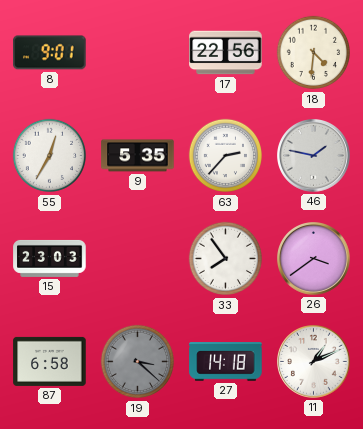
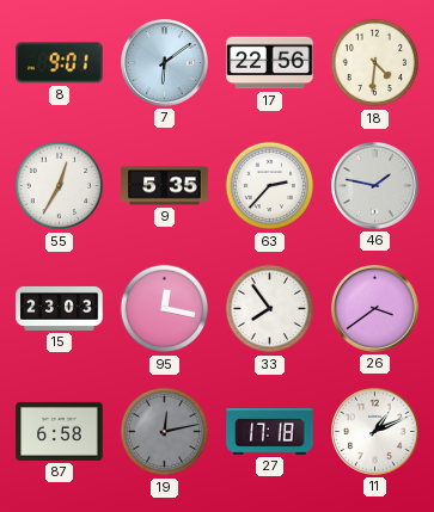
7: none -> 6:09 (165, 63)
95: none -> 12:17 (165, 309)
19: 3:22 -> 12:13 (165, 432)
27: 14:18 -> 17:18 (270, 432)
